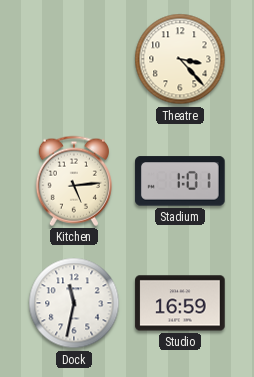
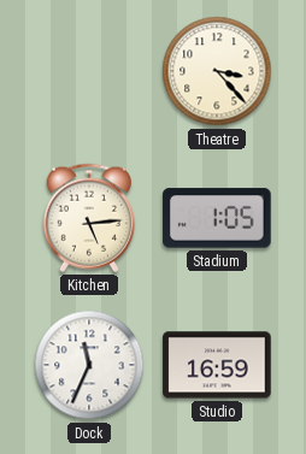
Stadium: 1:01 -> 1:05 (217, 218)
Dock: 11:32 -> 11:34 (89, 365)
